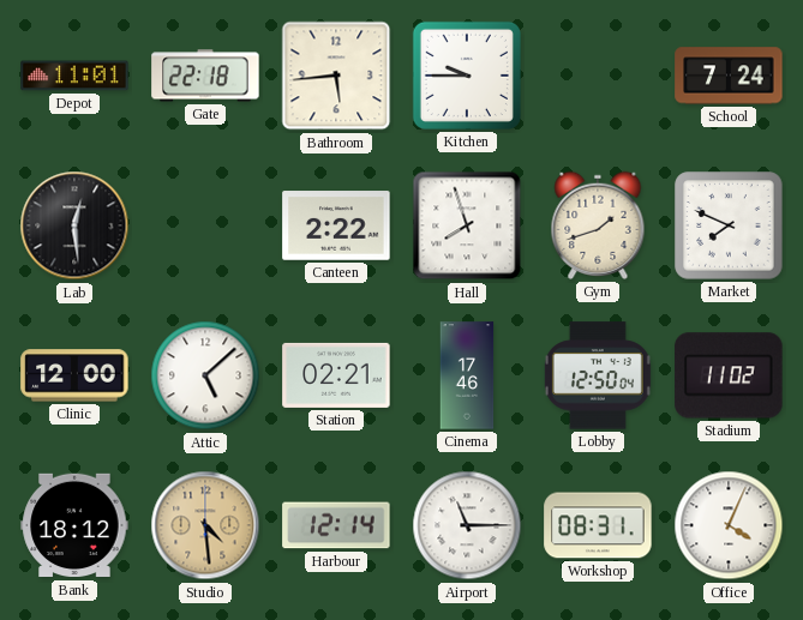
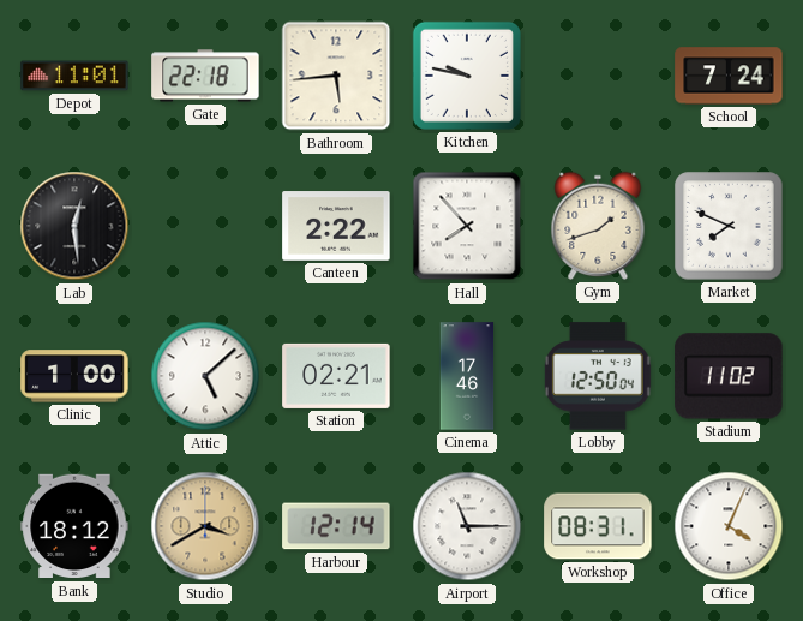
Kitchen: 9:45 -> 9:47 (467, 76)
Hall: 7:57 -> 7:53 (467, 226)
Clinic: 12:00 -> 1:00 (74, 376)
Studio: 4:29 -> 3:40 (205, 526)
